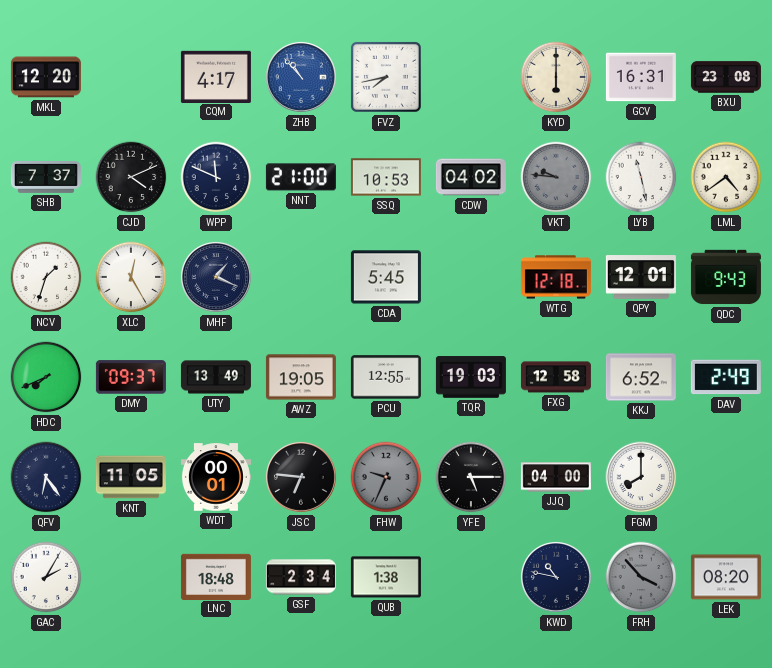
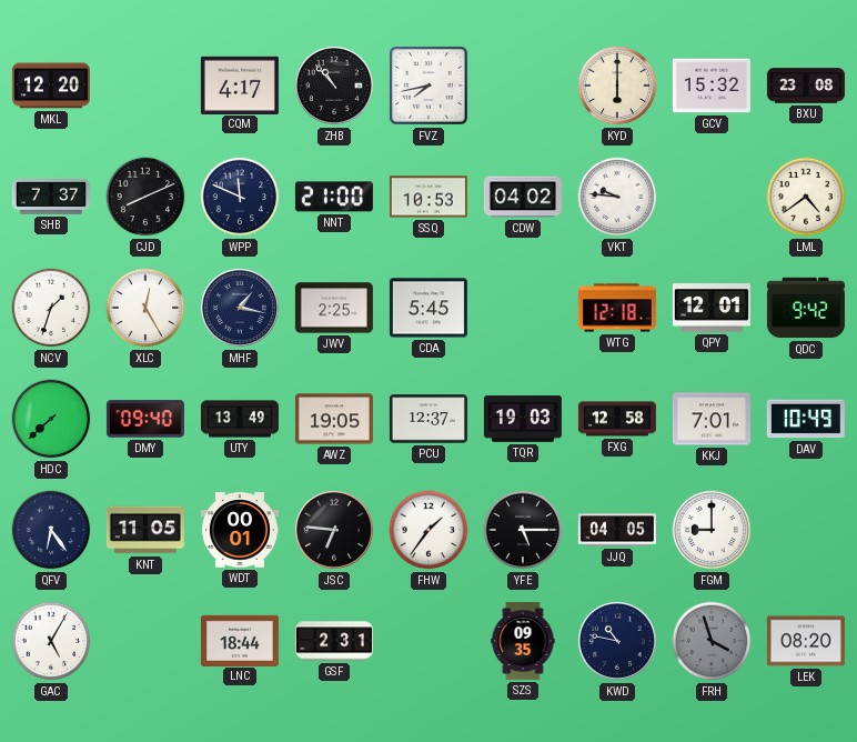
ZHB dial: blue -> black (334, 86)
GCV: 16:31 -> 15:32 (712, 86)
CJD: 4:11 -> 8:11 (145, 197)
VKT dial: grey -> white (617, 197)
LYB: 11:28 -> none (641, 177)
MHF: 1:19 -> 1:17 (240, 308)
JWV: none -> 2:25 (334, 308)
QDC: 9:43 -> 9:42 (806, 308)
HDC: 7:41 -> 7:38 (51, 419)
DMY: 09:37 -> 09:40 (145, 419)
PCU: 12:55 -> 12:37 (428, 419)
KKJ: 6:52 -> 7:01 (712, 419)
DAV: 2:49 -> 10:49 (806, 419)
FHW: 9:34 -> 1:36 (428, 530)
FHW dial: grey -> white (428, 530)
JJQ: 04:00 -> 04:05 (617, 530)
FGM: 8:00 -> 9:00 (712, 530)
GAC: 2:05 -> 5:05 (51, 641)
LNC: 18:48 -> 18:44 (240, 640)
GSF: 2:34 -> 2:31 (334, 641)
QUB: 1:38 -> none (386, 577)
SZS: none -> 09:35 (523, 641)
FRH: 3:53 -> 3:57 (712, 641)
